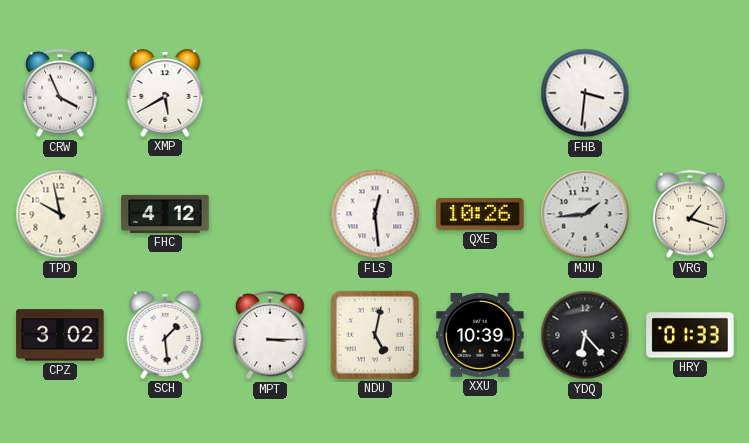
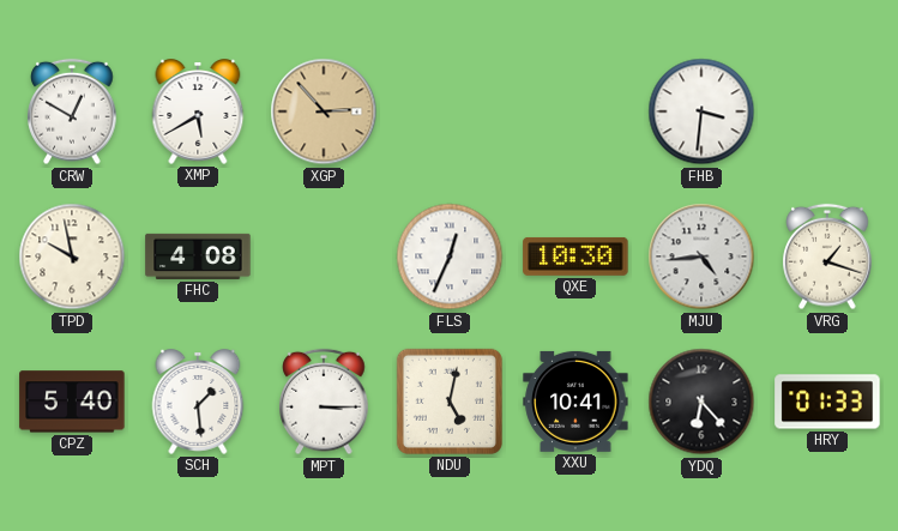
CRW: 3:56 -> 12:50 (72, 111)
XGP: none -> 2:53 (324, 111)
FHC: 4:12 -> 4:08 (198, 257)
FLS: 12:29 -> 12:34 (450, 257)
QXE: 10:26 -> 10:30 (575, 257)
MJU: 1:44 -> 4:44 (701, 257)
CPZ: 3:02 -> 5:40 (72, 402)
XXU: 10:39 -> 10:41 (575, 402)
